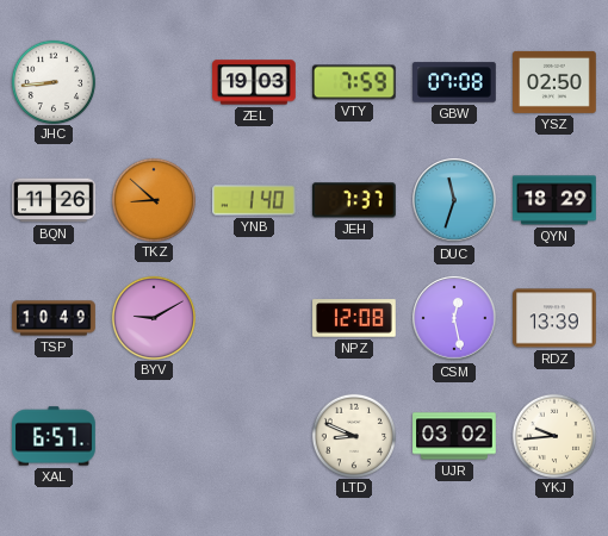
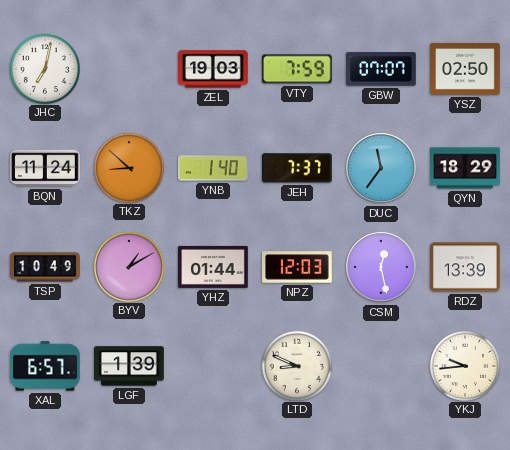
JHC: 8:44 -> 7:02 (44, 68)
GBW: 07:08 -> 07:07 (381, 69)
BQN: 11:26 -> 11:24 (45, 168)
DUC: 11:33 -> 11:36 (381, 168)
BYV: 9:10 -> 1:10 (128, 266)
YHZ: none -> 01:44 (213, 267)
NPZ: 12:08 -> 12:03 (297, 267)
LGF: none -> 1:39 (129, 366)
UJR: 03:02 -> none (454, 436)
